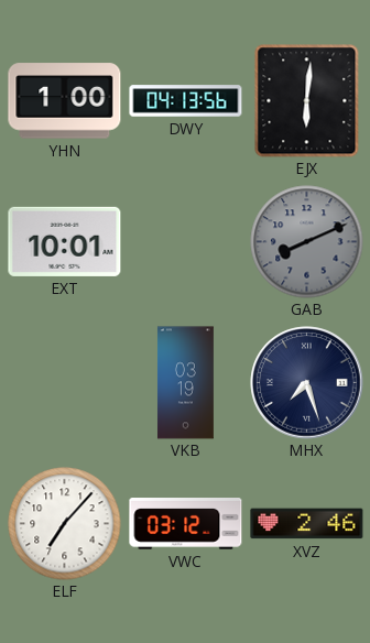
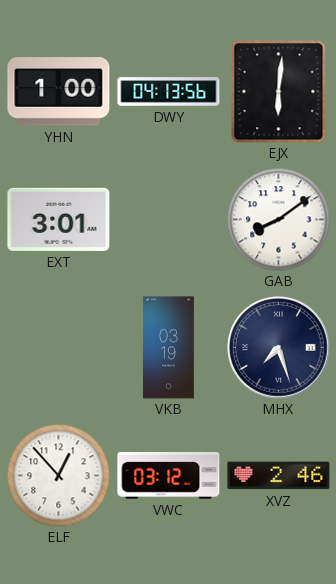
EXT: 10:01 -> 3:01 (59, 219)
GAB: 8:11 -> 8:09 (279, 220)
GAB dial: grey -> white (279, 220)
ELF: 7:07 -> 12:53 (59, 476)
